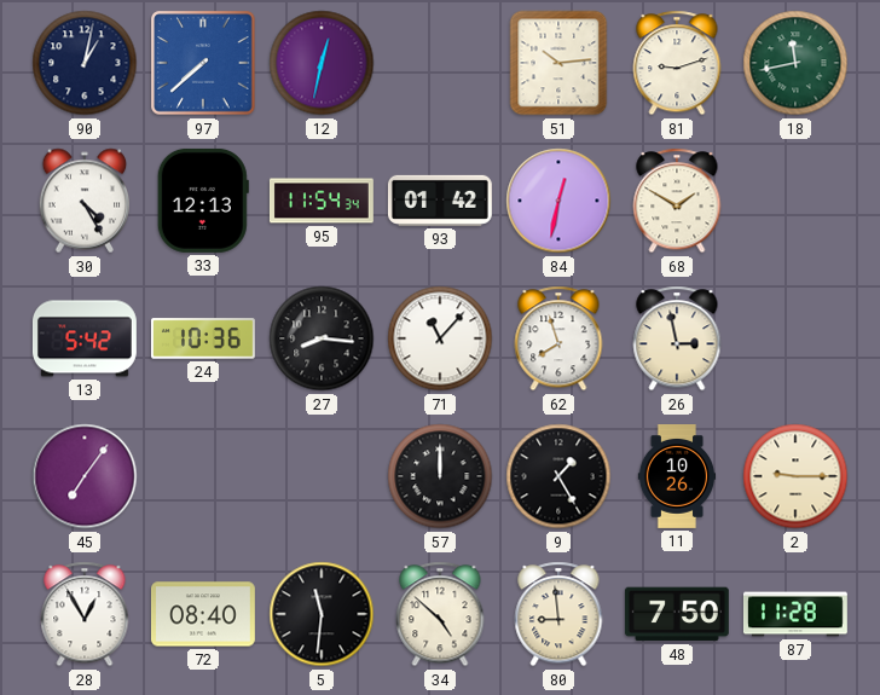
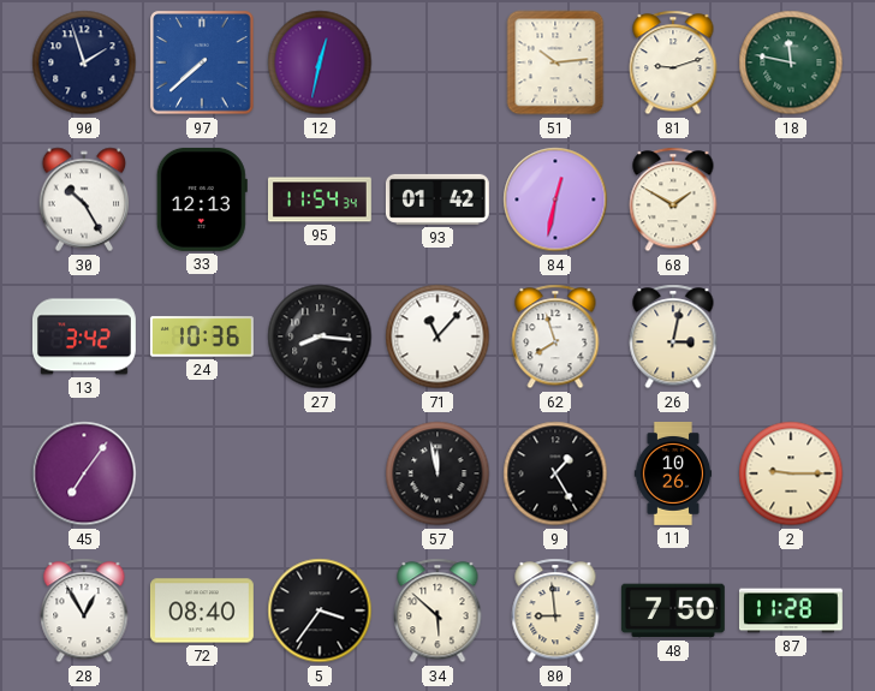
90: 1:02 -> 1:57 (84, 62)
18: 11:43 -> 11:47 (791, 62)
30: 4:25 -> 10:25 (84, 199)
13: 5:42 -> 3:42 (84, 336)
26: 2:58 -> 3:02 (673, 336)
57: 12:00 -> 11:58 (437, 473)
5: 11:31 -> 3:36 (320, 610)
34: 4:52 -> 5:52 (437, 610)
